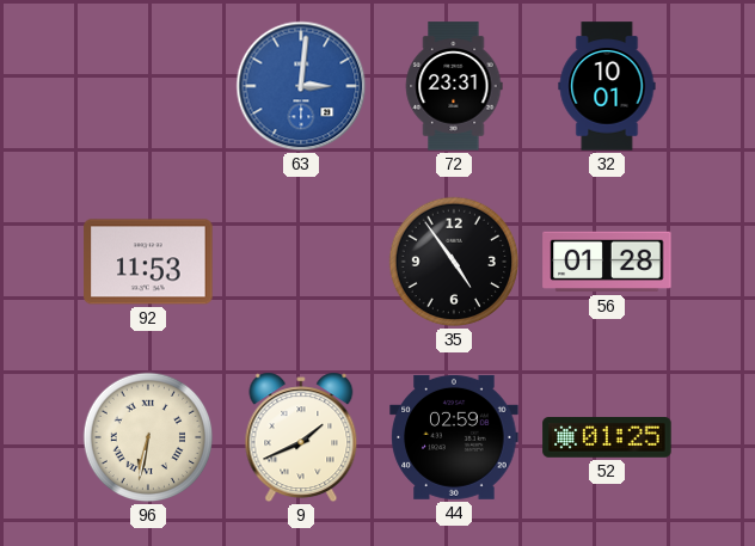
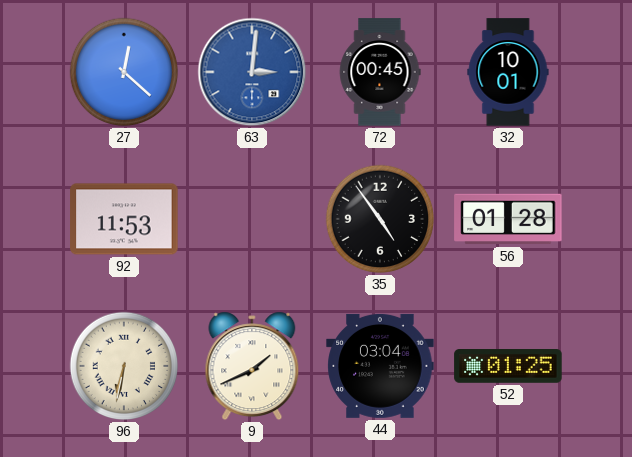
27: none -> 12:22 (124, 72)
72: 23:31 -> 00:45 (380, 72)
44: 02:59 -> 03:04 (380, 366)
